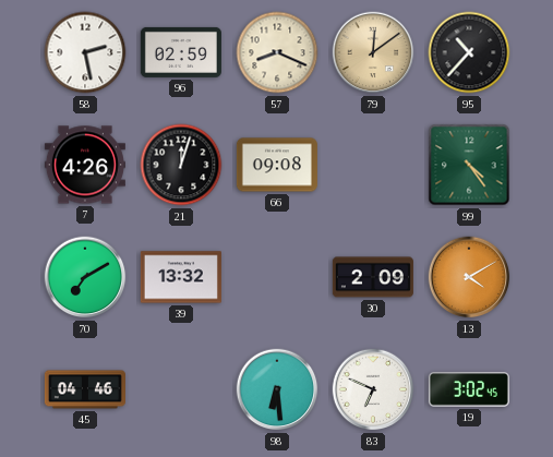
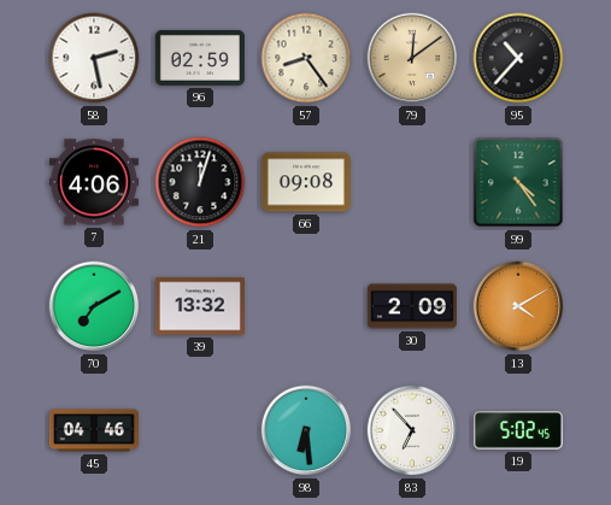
57: 8:19 -> 8:24 (306, 58)
7: 4:26 -> 4:06 (94, 182)
83: 6:49 -> 6:53 (412, 430)
19: 3:02 -> 5:02 (518, 430)
